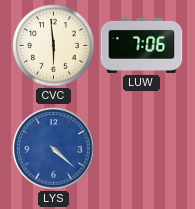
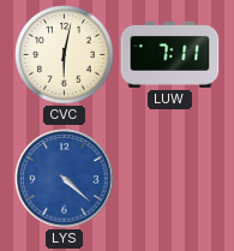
CVC: 5:59 -> 6:02 (65, 55)
LUW: 7:06 -> 7:11 (170, 54)
